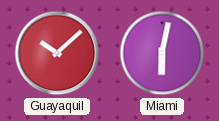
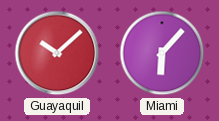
Miami: 6:02 -> 6:07 (162, 53)
